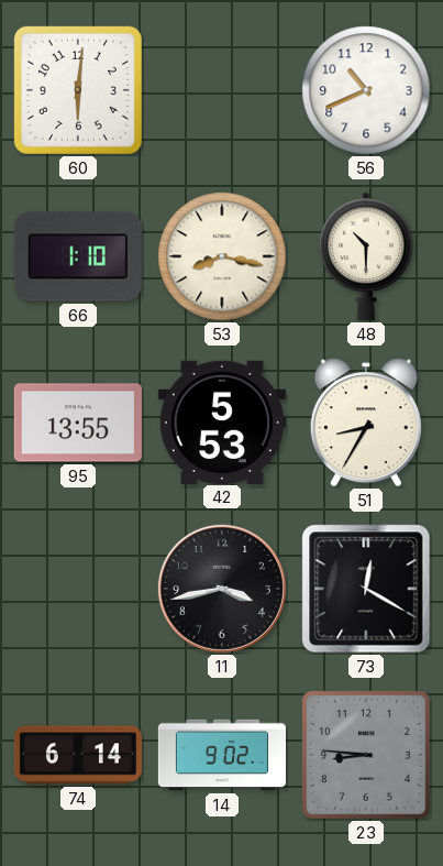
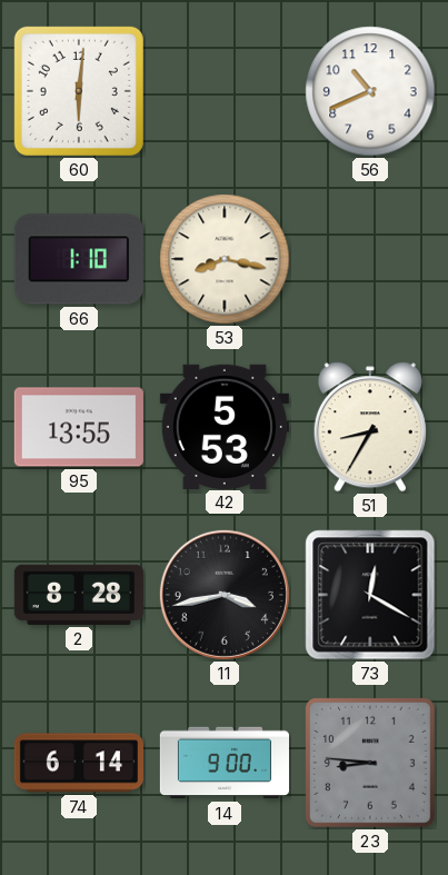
48: 10:30 -> none (366, 256)
2: none -> 8:28 (79, 595)
14: 9:02 -> 9:00 (223, 763)
